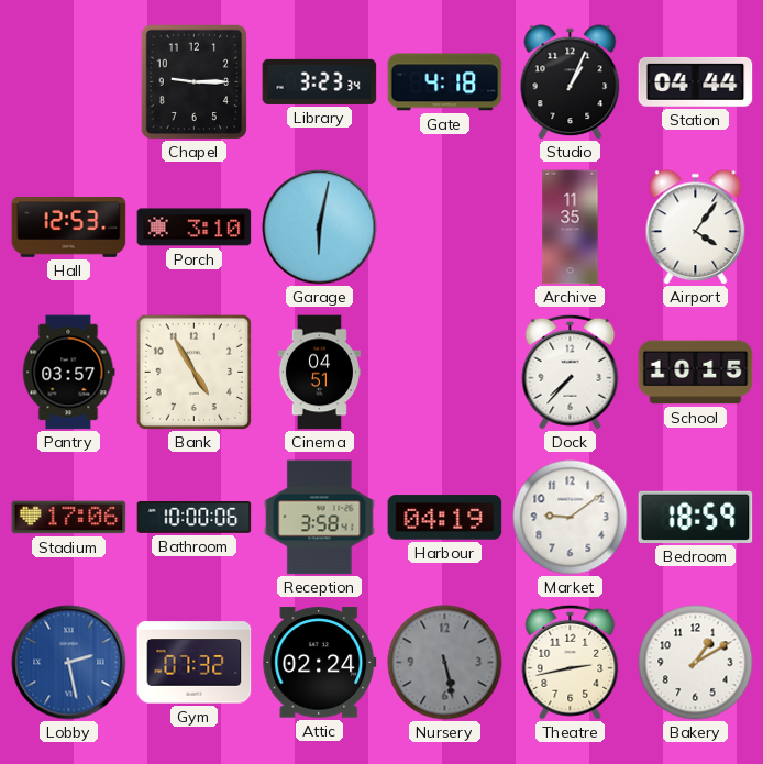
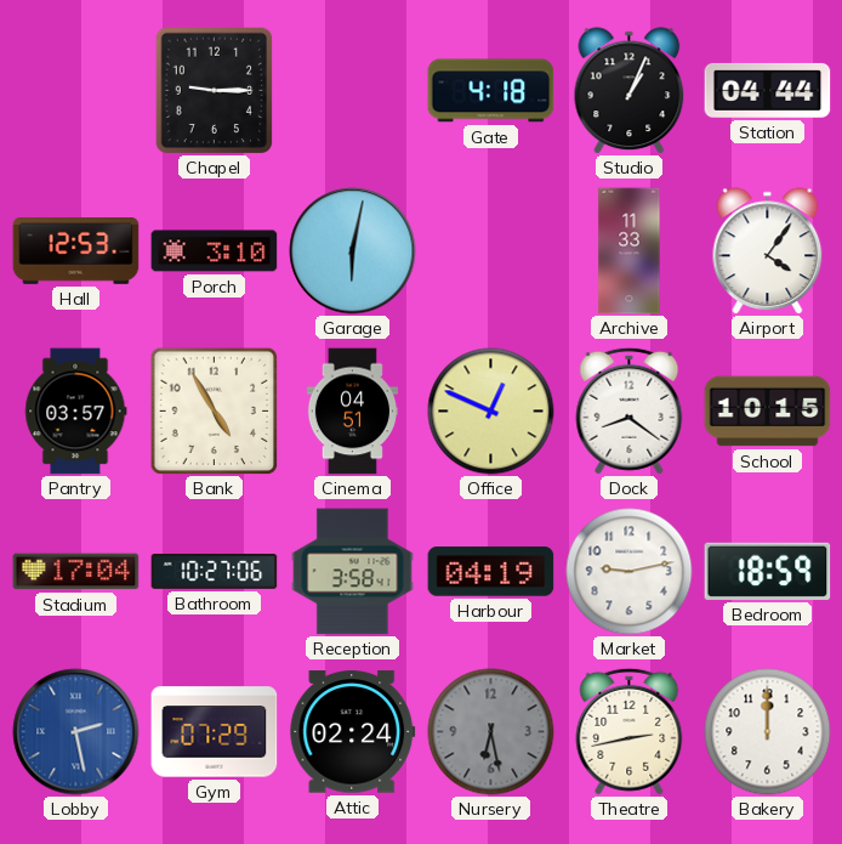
Library: 3:23 -> none (320, 81)
Archive: 11:35 -> 11:33 (630, 251)
Office: none -> 12:49 (491, 412)
Dock: 7:37 -> 8:21 (630, 410)
Stadium: 17:06 -> 17:04 (76, 572)
Bathroom: 10:00 -> 10:27 (215, 571)
Market: 9:09 -> 9:13 (630, 572)
Gym: 07:32 -> 07:29 (215, 732)
Nursery: 5:28 -> 6:28 (491, 732)
Bakery: 1:10 -> 12:00 (768, 732)
